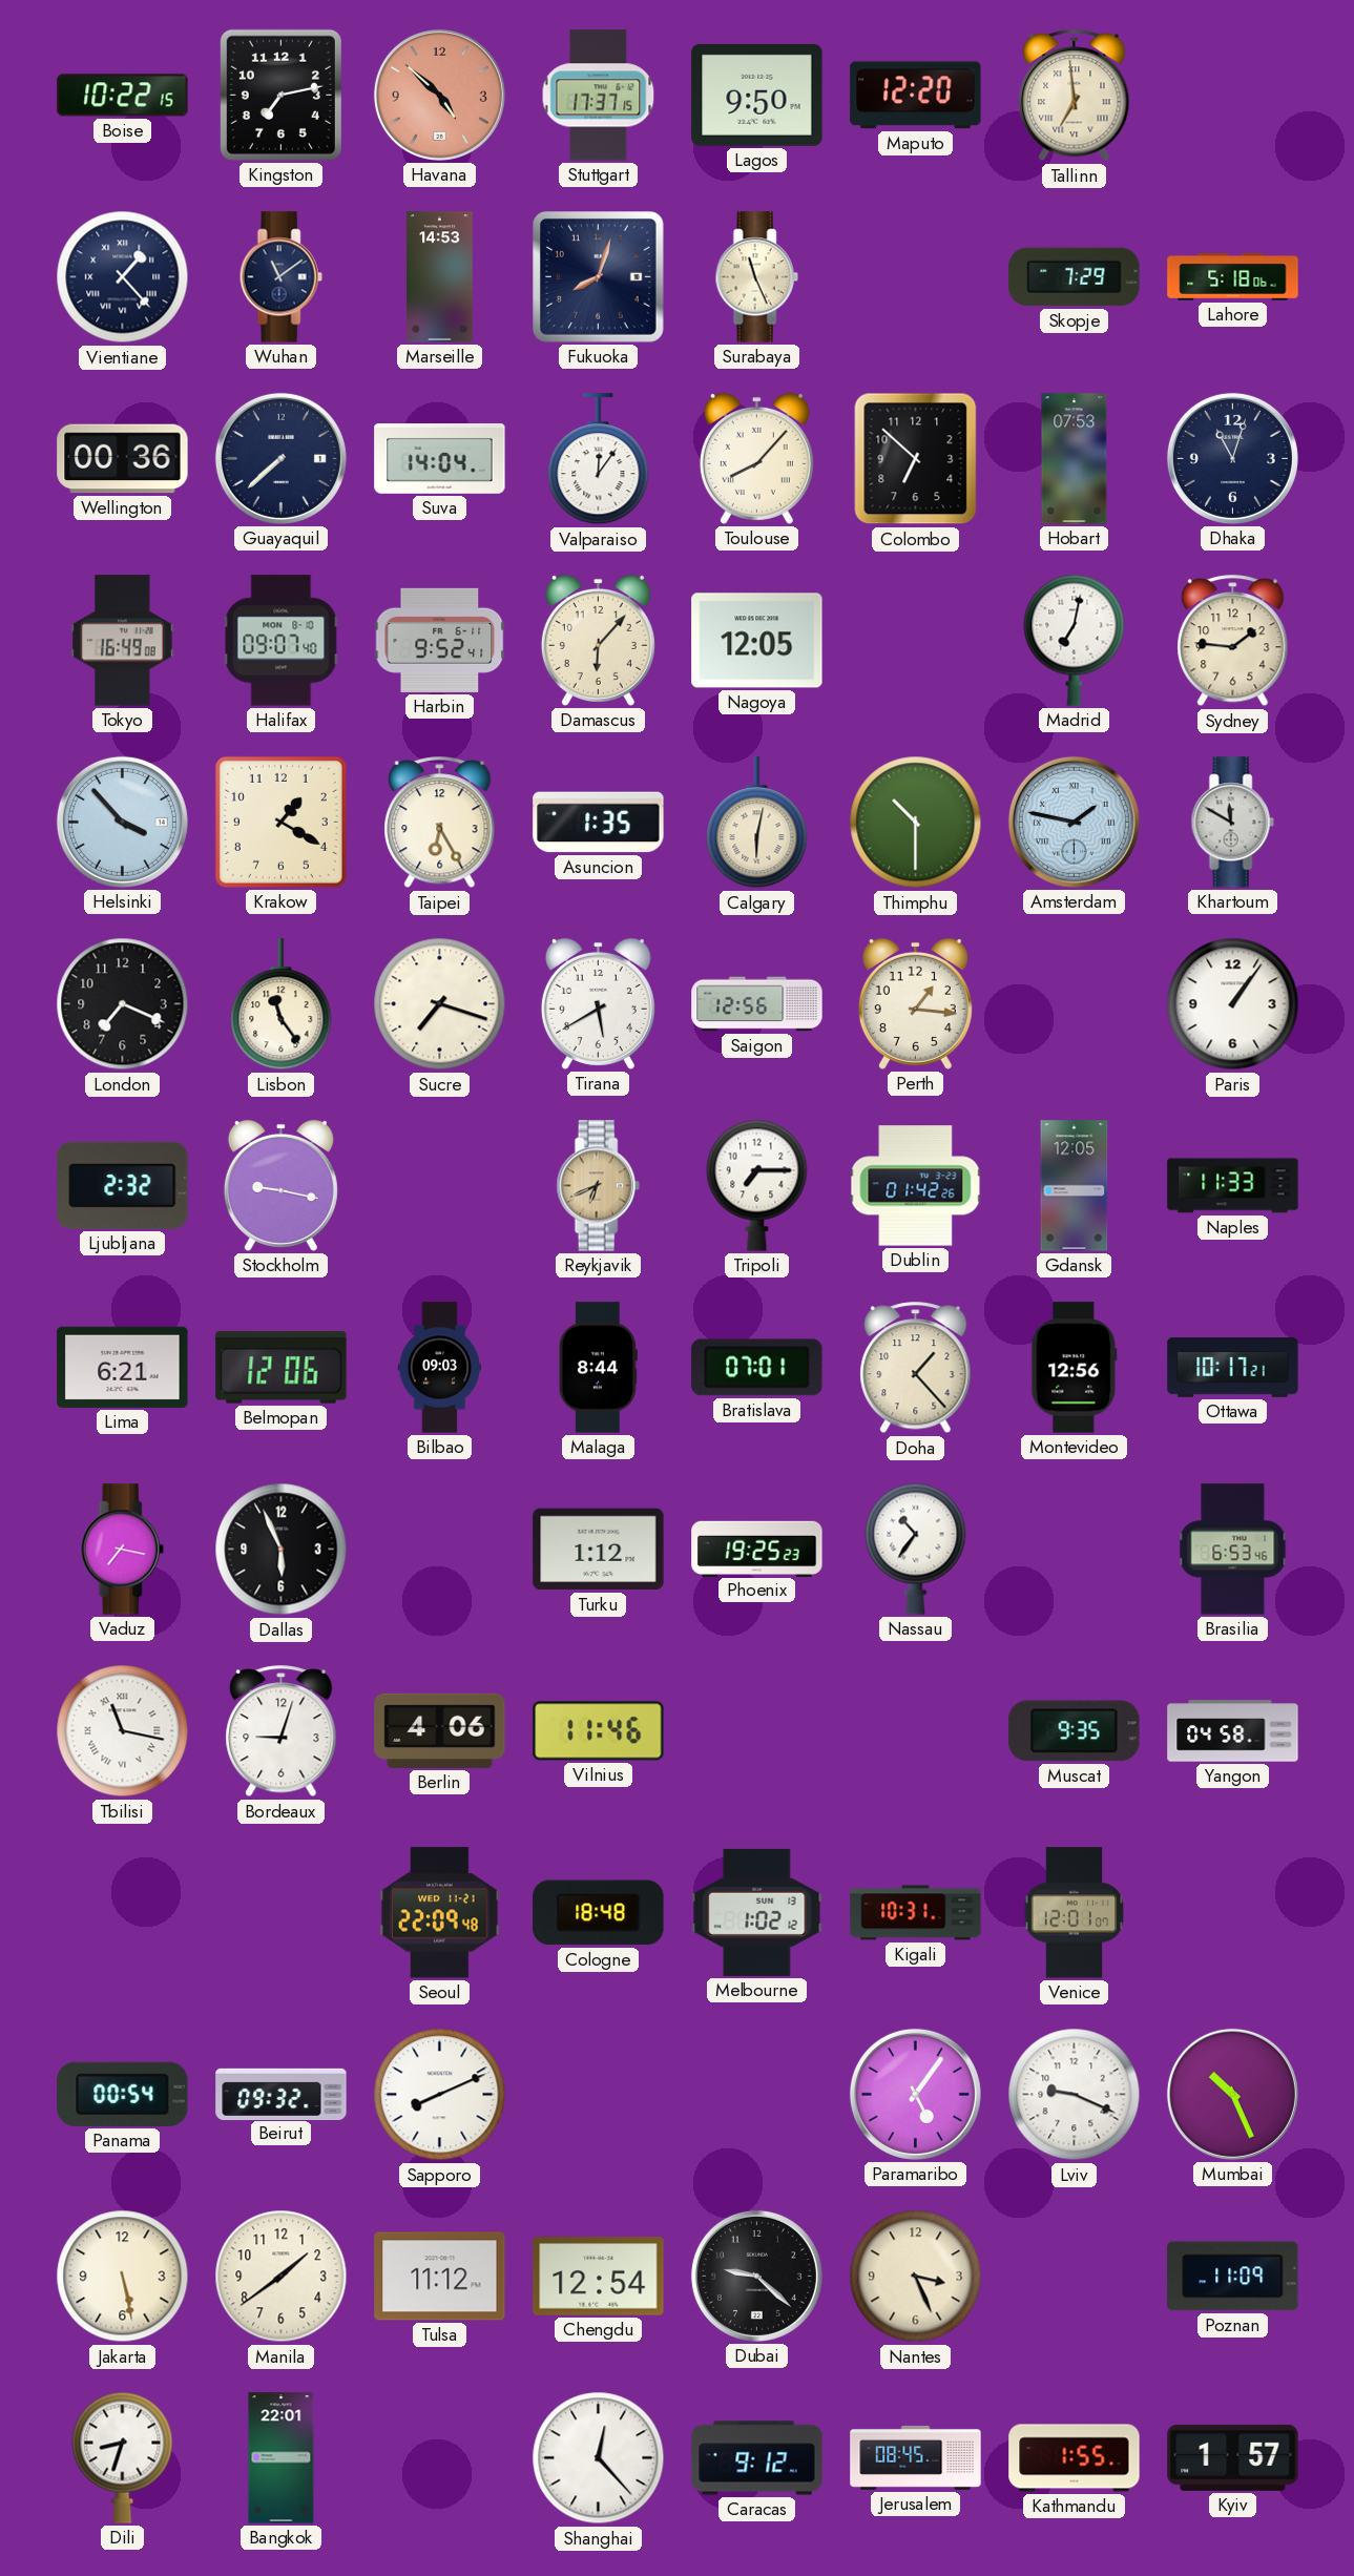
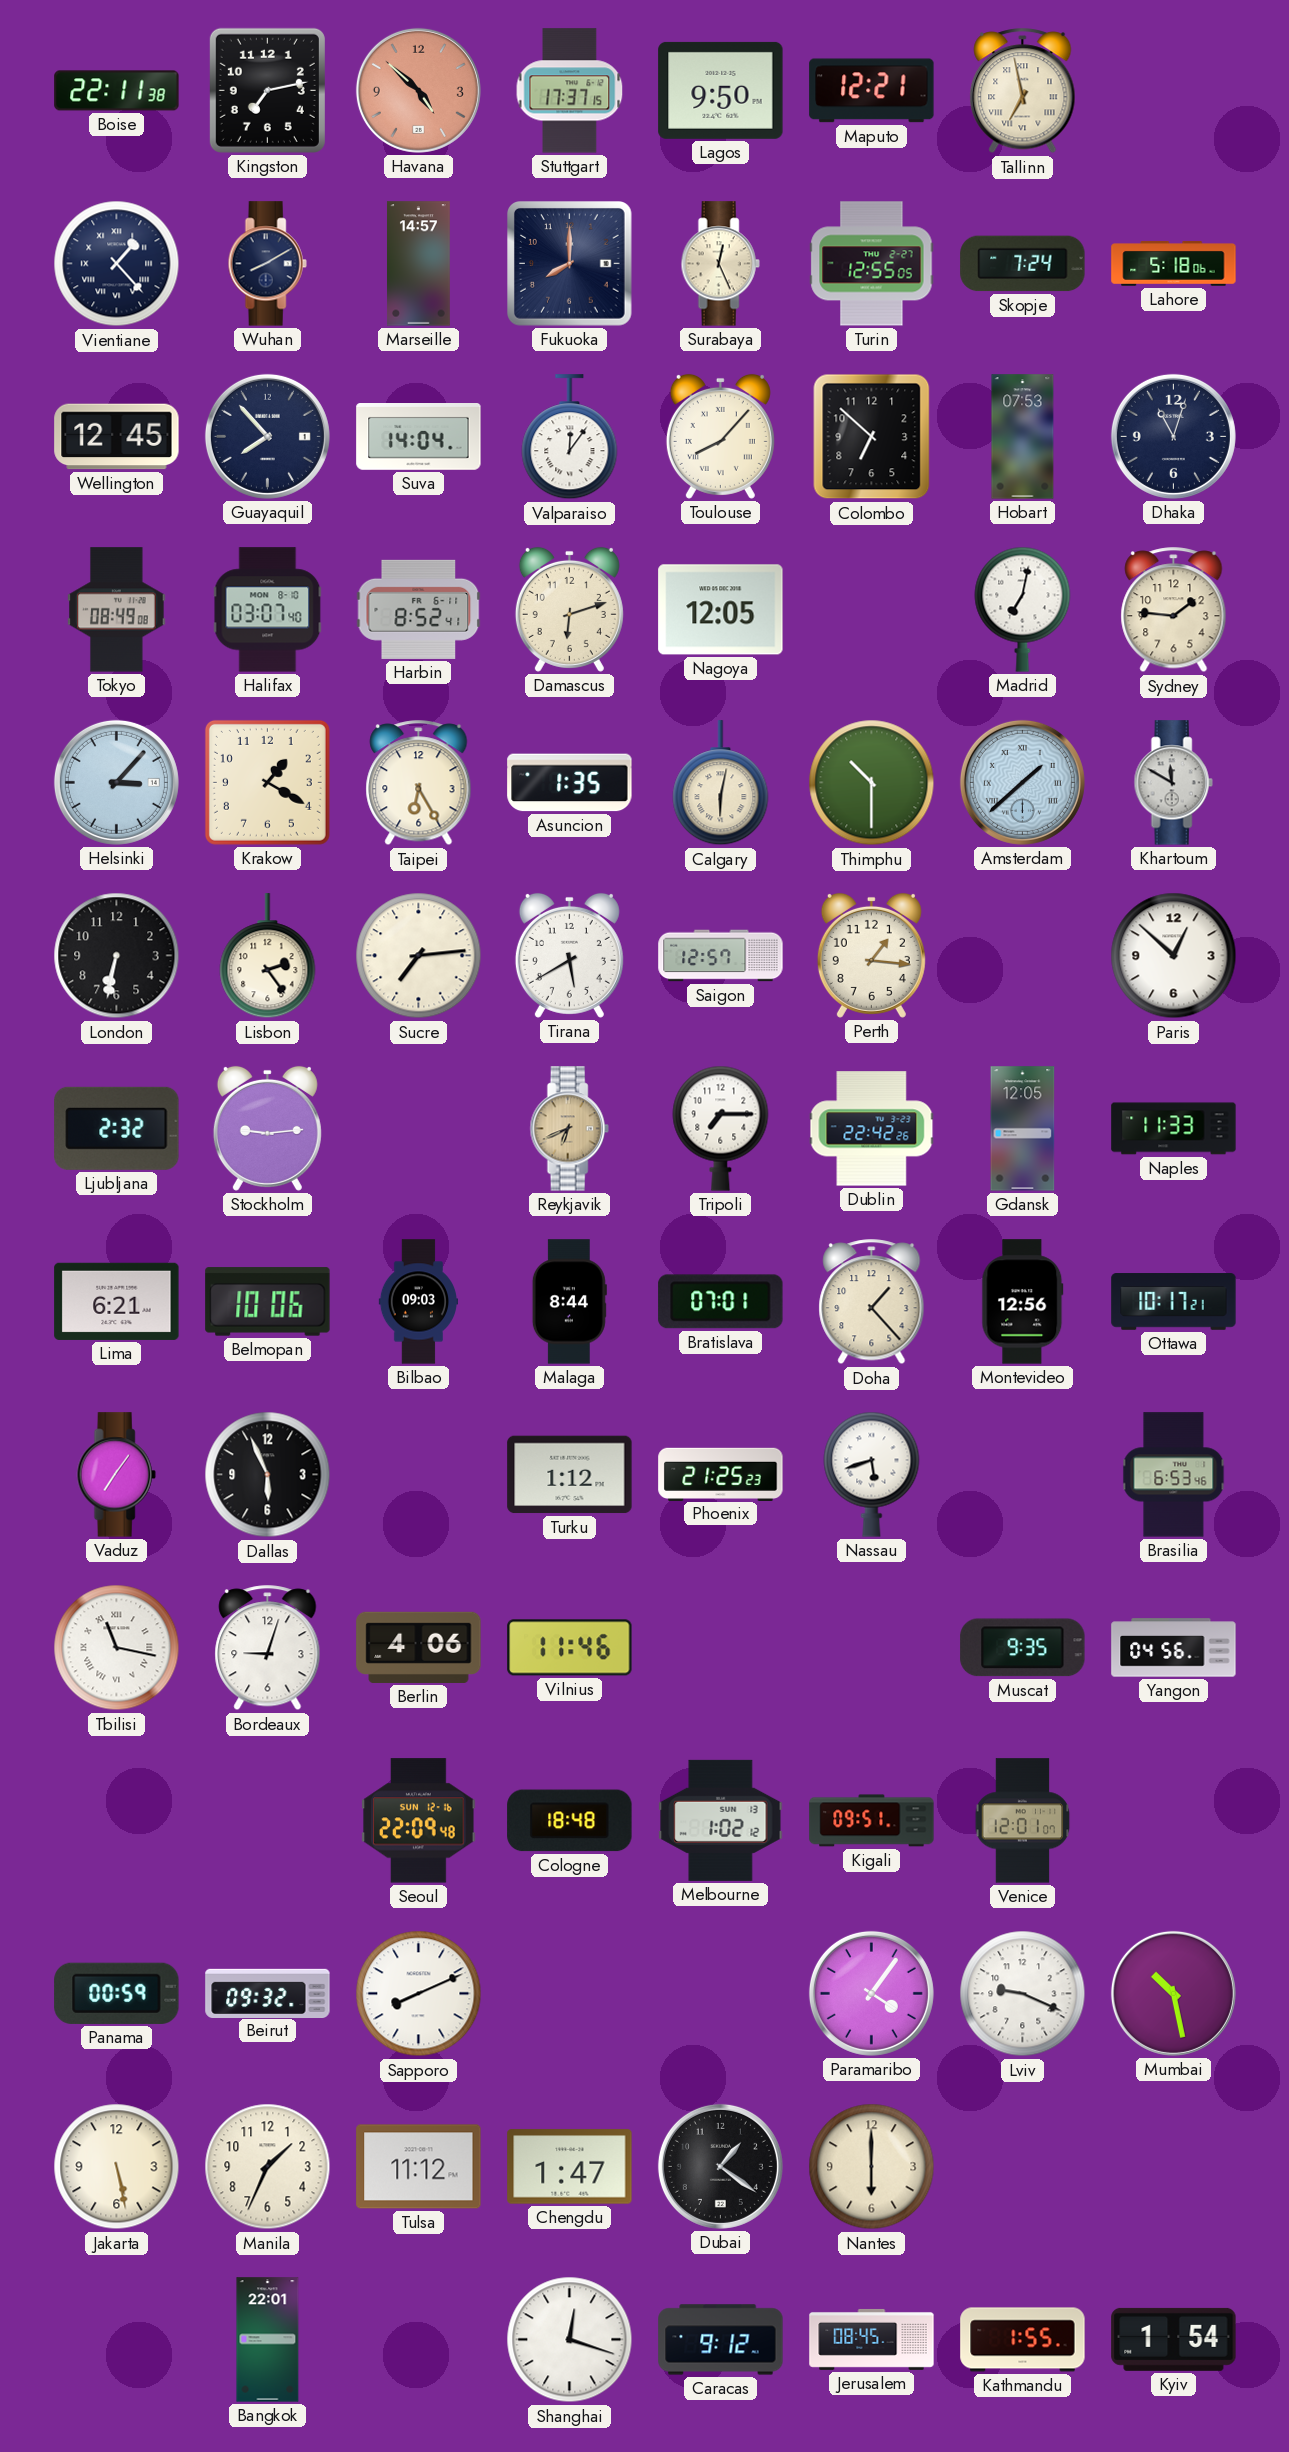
Boise: 10:22 -> 22:11 (117, 91)
Maputo: 12:20 -> 12:21 (872, 91)
Tallinn: 6:59 -> 6:58 (1023, 91)
Wuhan: 11:09 -> 8:10 (267, 264)
Marseille: 14:53 -> 14:57 (418, 264)
Fukuoka: 8:03 -> 8:00 (570, 264)
Surabaya: 11:26 -> 12:26 (720, 264)
Turin: none -> 12:55 (872, 264)
Skopje: 7:29 -> 7:24 (1023, 264)
Wellington: 00:36 -> 12:45 (117, 437)
Guayaquil: 7:38 -> 7:53 (267, 436)
Tokyo: 16:49 -> 08:49 (117, 610)
Halifax: 09:07 -> 03:07 (268, 610)
Harbin: 9:52 -> 8:52 (419, 609)
Damascus: 6:07 -> 6:12 (569, 609)
Helsinki: 3:53 -> 3:07 (116, 782)
Amsterdam: 1:47 -> 1:38 (1022, 782)
London: 7:19 -> 6:32 (117, 956)
Lisbon: 11:24 -> 2:24 (268, 956)
Sucre: 7:18 -> 7:14 (419, 956)
Saigon: 12:56 -> 12:57 (721, 956)
Paris: 1:06 -> 12:52 (1174, 956)
Stockholm: 9:17 -> 9:14 (267, 1128)
Dublin: 01:42 -> 22:42 (872, 1129)
Belmopan: 12:06 -> 10:06 (268, 1302)
Vaduz: 7:17 -> 7:06 (116, 1475)
Phoenix: 19:25 -> 21:25 (721, 1474)
Nassau: 10:36 -> 5:42 (872, 1474)
Yangon: 04:58 -> 04:56 (1174, 1648)
Seoul date: WED 11-21 -> SUN 12-16 (419, 1821)
Kigali: 10:31 -> 09:51 (872, 1821)
Panama: 00:54 -> 00:59 (117, 1993)
Paramaribo: 5:06 -> 4:06 (871, 1993)
Mumbai: 10:26 -> 10:28 (1173, 1993)
Manila: 1:39 -> 1:34 (268, 2167)
Chengdu: 12:54 -> 1:47 (570, 2167)
Dubai: 9:22 -> 1:21 (720, 2166)
Nantes: 3:26 -> 6:00 (872, 2167)
Poznan: 11:09 -> none (1233, 2277)
Dili: 8:33 -> none (123, 2457)
Shanghai: 12:23 -> 12:18 (570, 2340)
Kyiv: 1:57 -> 1:54 (1174, 2339)
